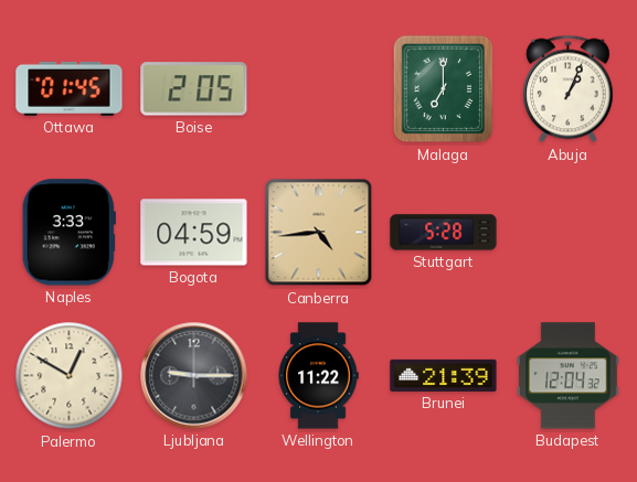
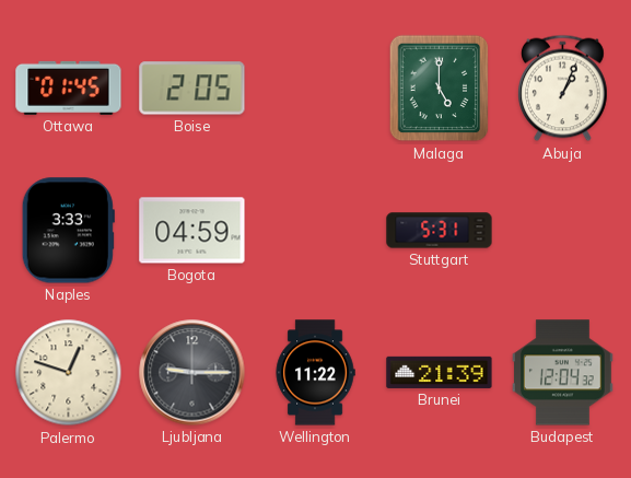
Malaga: 7:00 -> 5:00 (440, 89)
Canberra: 4:44 -> none (319, 233)
Stuttgart: 5:28 -> 5:31 (440, 231)
Palermo: 12:50 -> 12:48 (69, 373)
